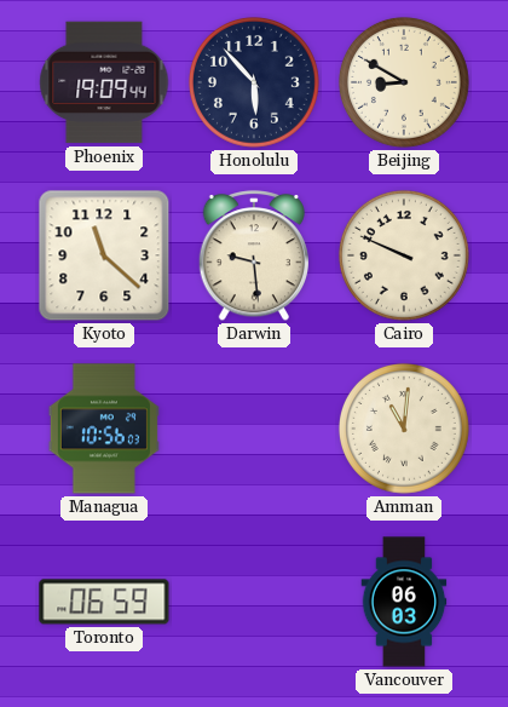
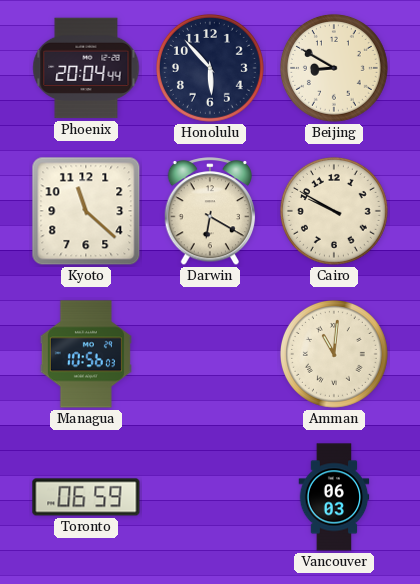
Phoenix: 19:09 -> 20:04 (86, 68)
Darwin: 9:29 -> 6:20 (210, 212)
Cairo: 9:49 -> 9:50 (334, 211)
